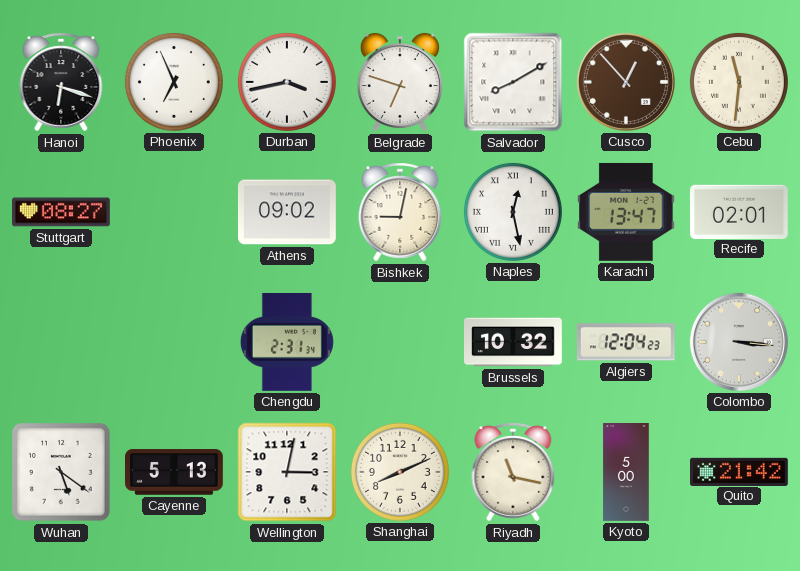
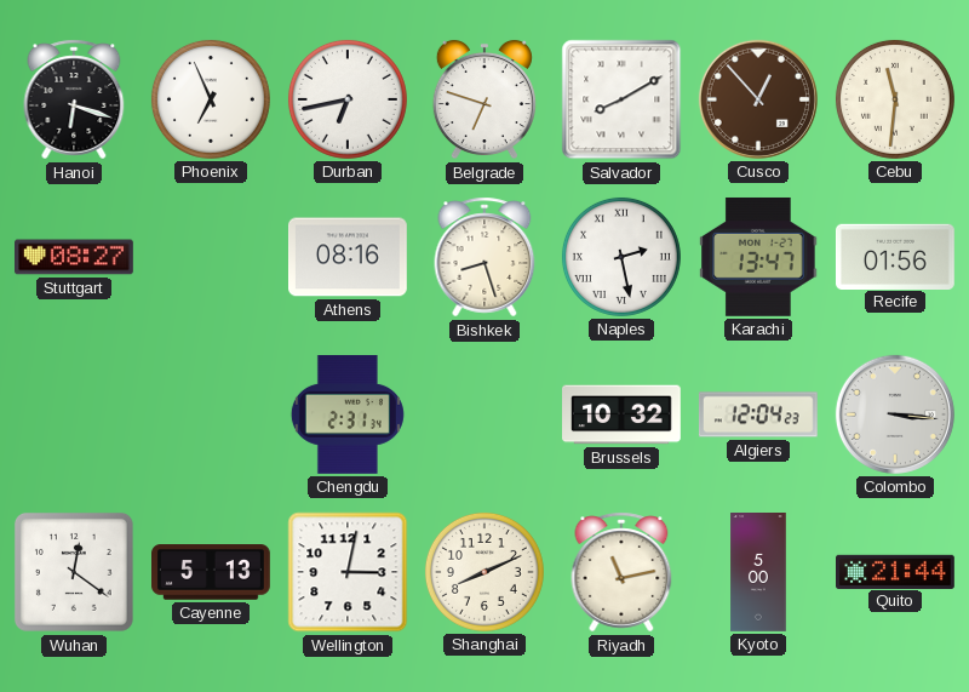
Durban: 3:43 -> 6:43 (348, 99)
Athens: 09:02 -> 08:16 (349, 257)
Bishkek: 9:02 -> 8:27 (484, 257)
Naples: 12:28 -> 2:28 (621, 257)
Recife: 02:01 -> 01:56 (895, 256)
Wuhan: 5:21 -> 12:21 (74, 572)
Riyadh: 11:17 -> 11:13 (621, 572)
Quito: 21:42 -> 21:44 (896, 571)
